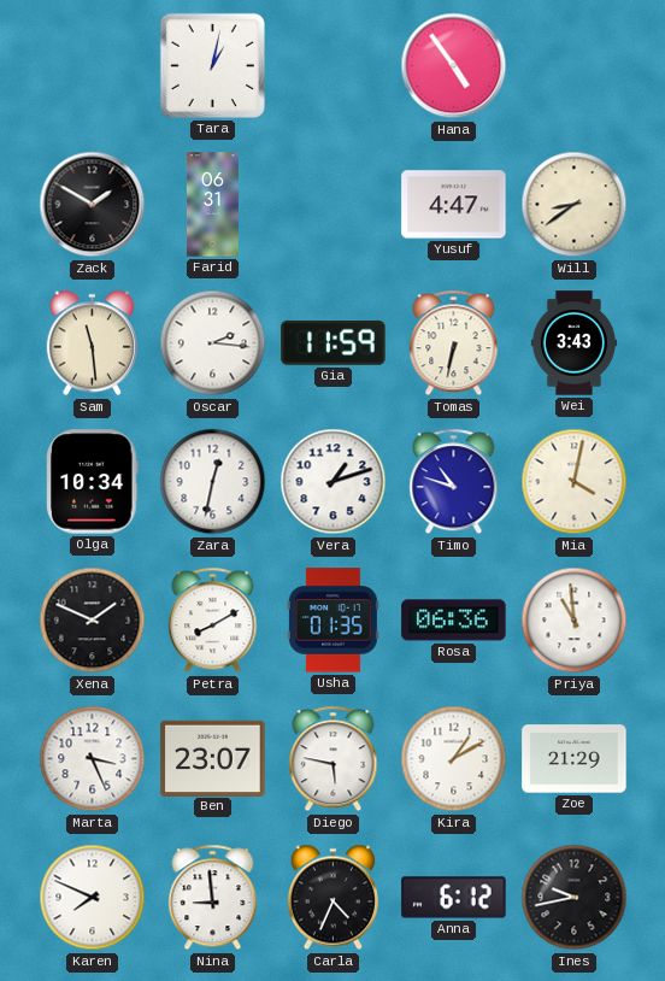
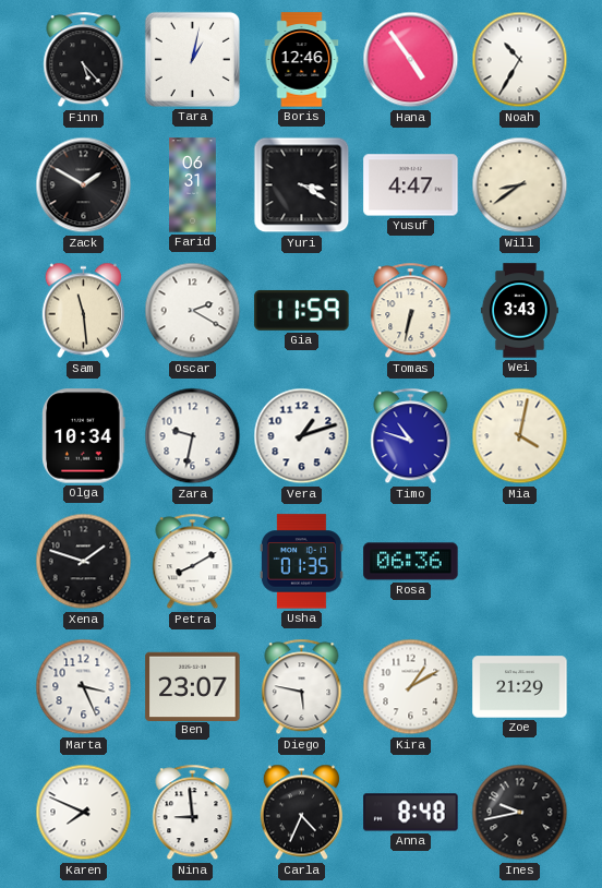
Finn: none -> 5:23 (84, 60)
Boris: none -> 12:46 (302, 60)
Noah: none -> 10:35 (520, 60)
Yuri: none -> 3:20 (302, 185)
Oscar: 2:16 -> 2:20 (193, 311)
Zara: 12:32 -> 9:32 (193, 436)
Xena: 1:49 -> 1:48 (84, 562)
Priya: 10:59 -> none (575, 621)
Anna: 6:12 -> 8:48 (411, 813)
